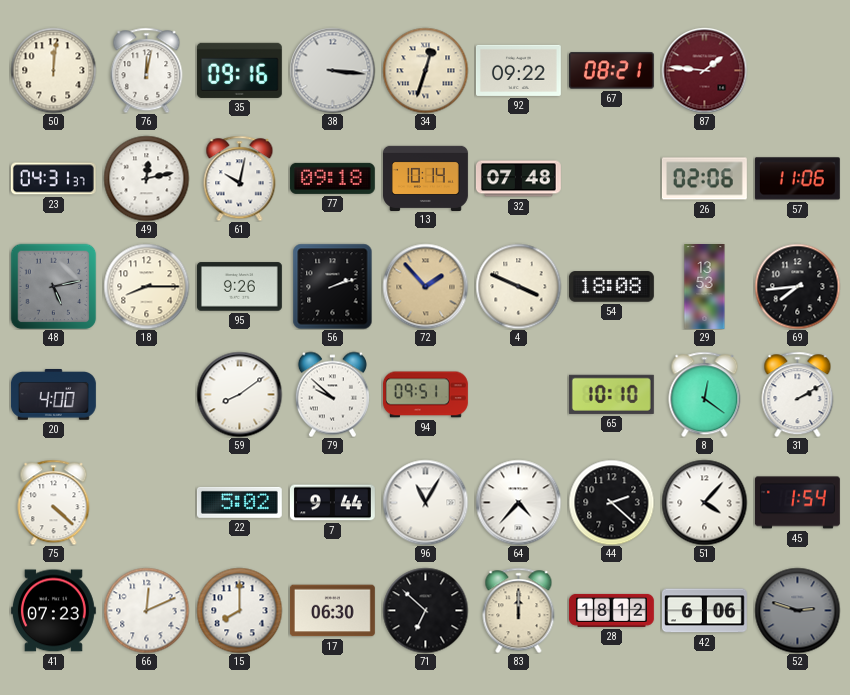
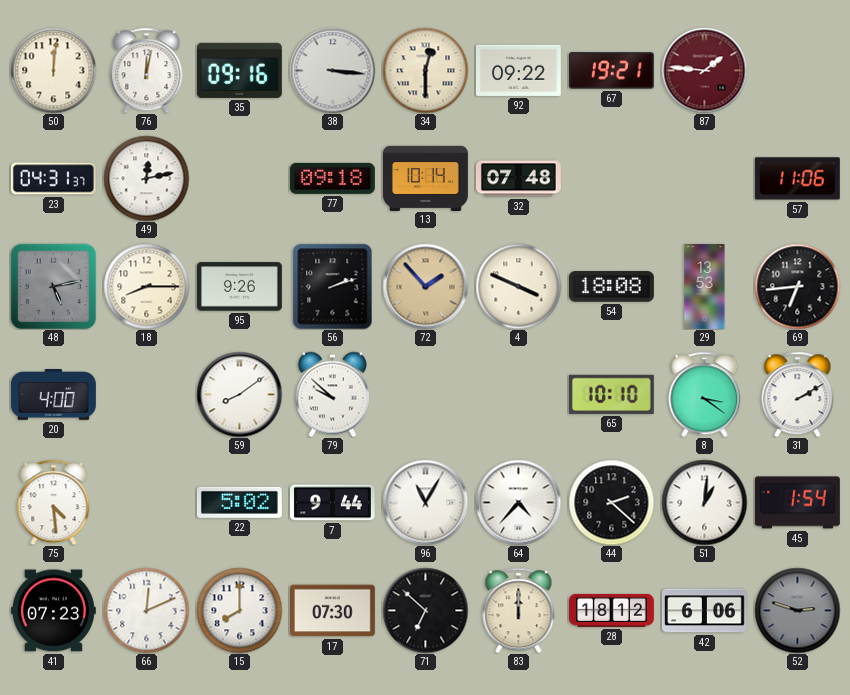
34: 12:33 -> 12:30 (425, 70)
67: 08:21 -> 19:21 (611, 71)
61: 10:02 -> none (240, 178)
26: 02:06 -> none (704, 179)
69: 7:44 -> 6:44 (797, 286)
94: 09:51 -> none (425, 395)
8: 12:21 -> 3:21 (705, 394)
75: 4:22 -> 4:29 (54, 502)
51: 4:07 -> 1:01 (704, 502)
17: 06:30 -> 07:30 (332, 611)
